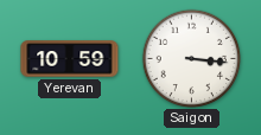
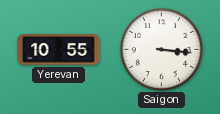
Yerevan: 10:59 -> 10:55 (59, 50)
